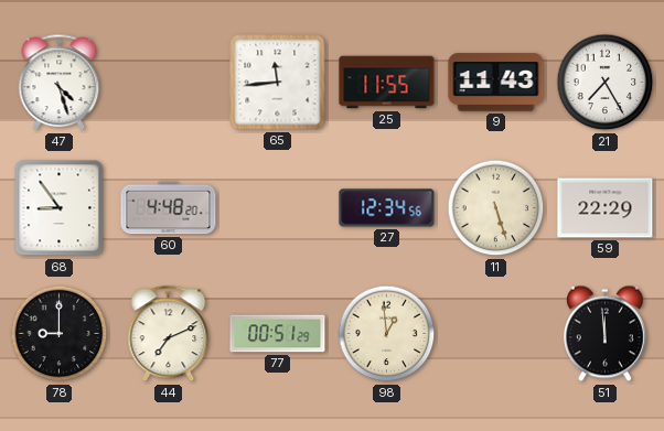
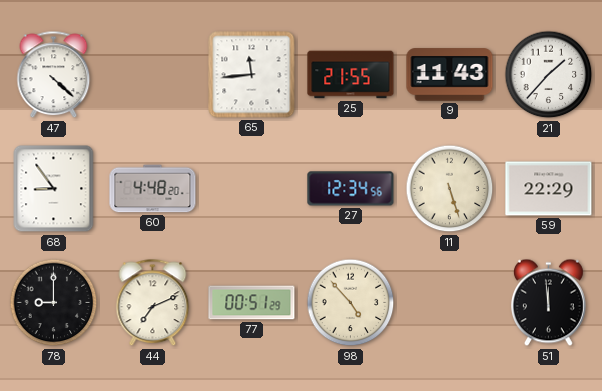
47: 4:27 -> 4:22 (54, 75)
25: 11:55 -> 21:55 (351, 75)
21: 7:25 -> 1:37 (549, 75)
98: 12:59 -> 4:53 (351, 303)
